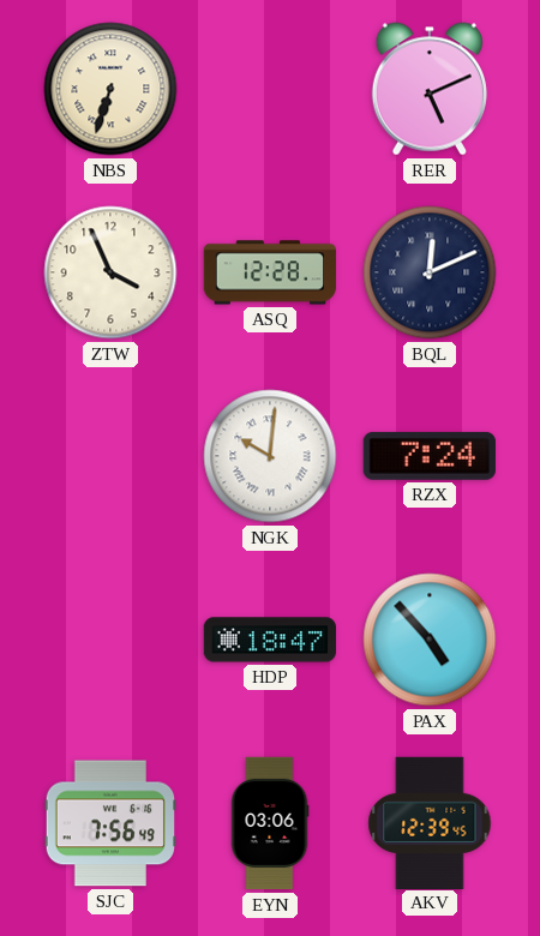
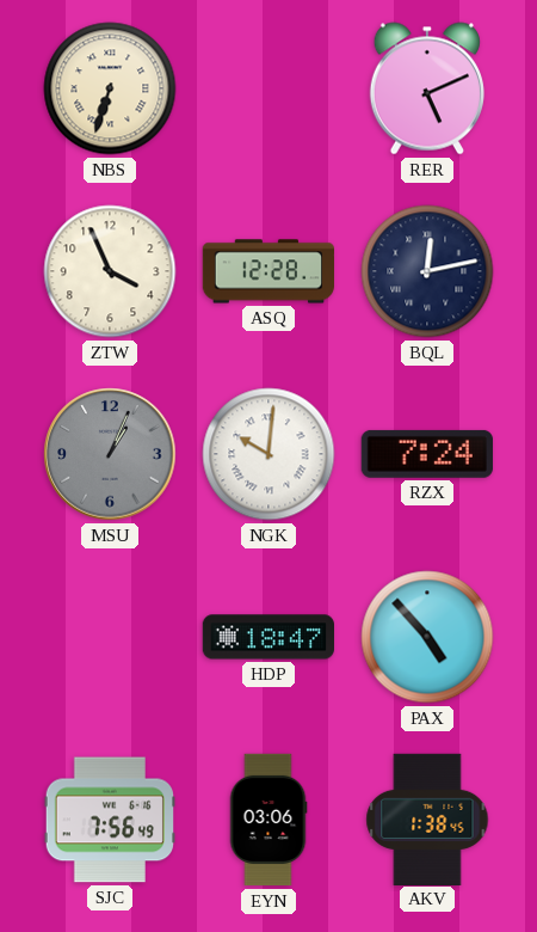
BQL: 12:11 -> 12:13 (427, 271)
MSU: none -> 1:04 (110, 454)
AKV: 12:39 -> 1:38 (427, 818)
